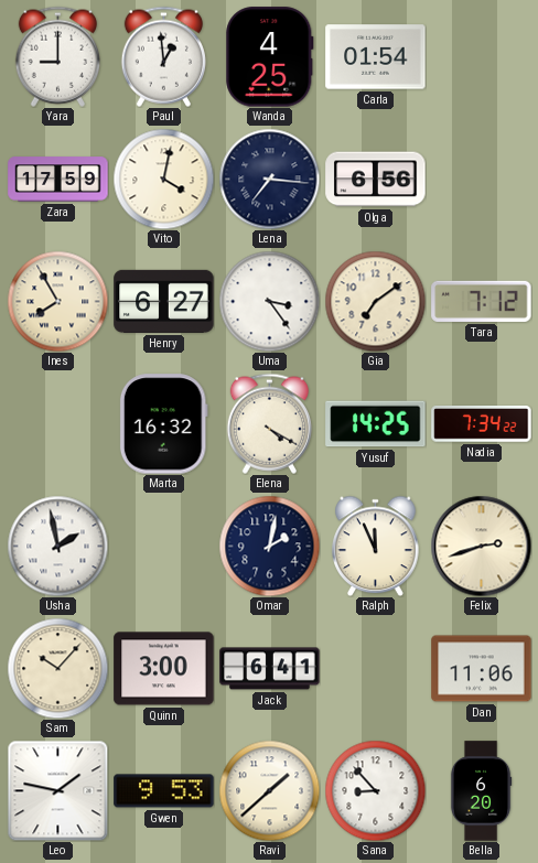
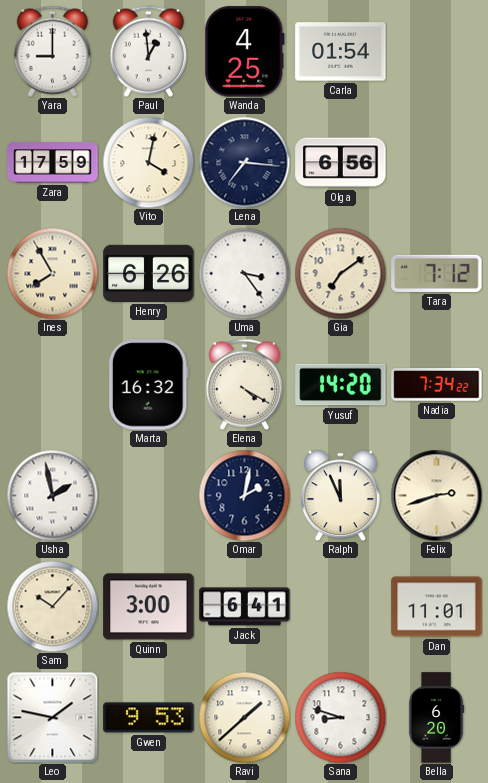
Henry: 6:27 -> 6:26 (149, 273)
Yusuf: 14:25 -> 14:20 (341, 385)
Dan: 11:06 -> 11:01 (437, 607)
Sana: 8:53 -> 8:48 (340, 717)
